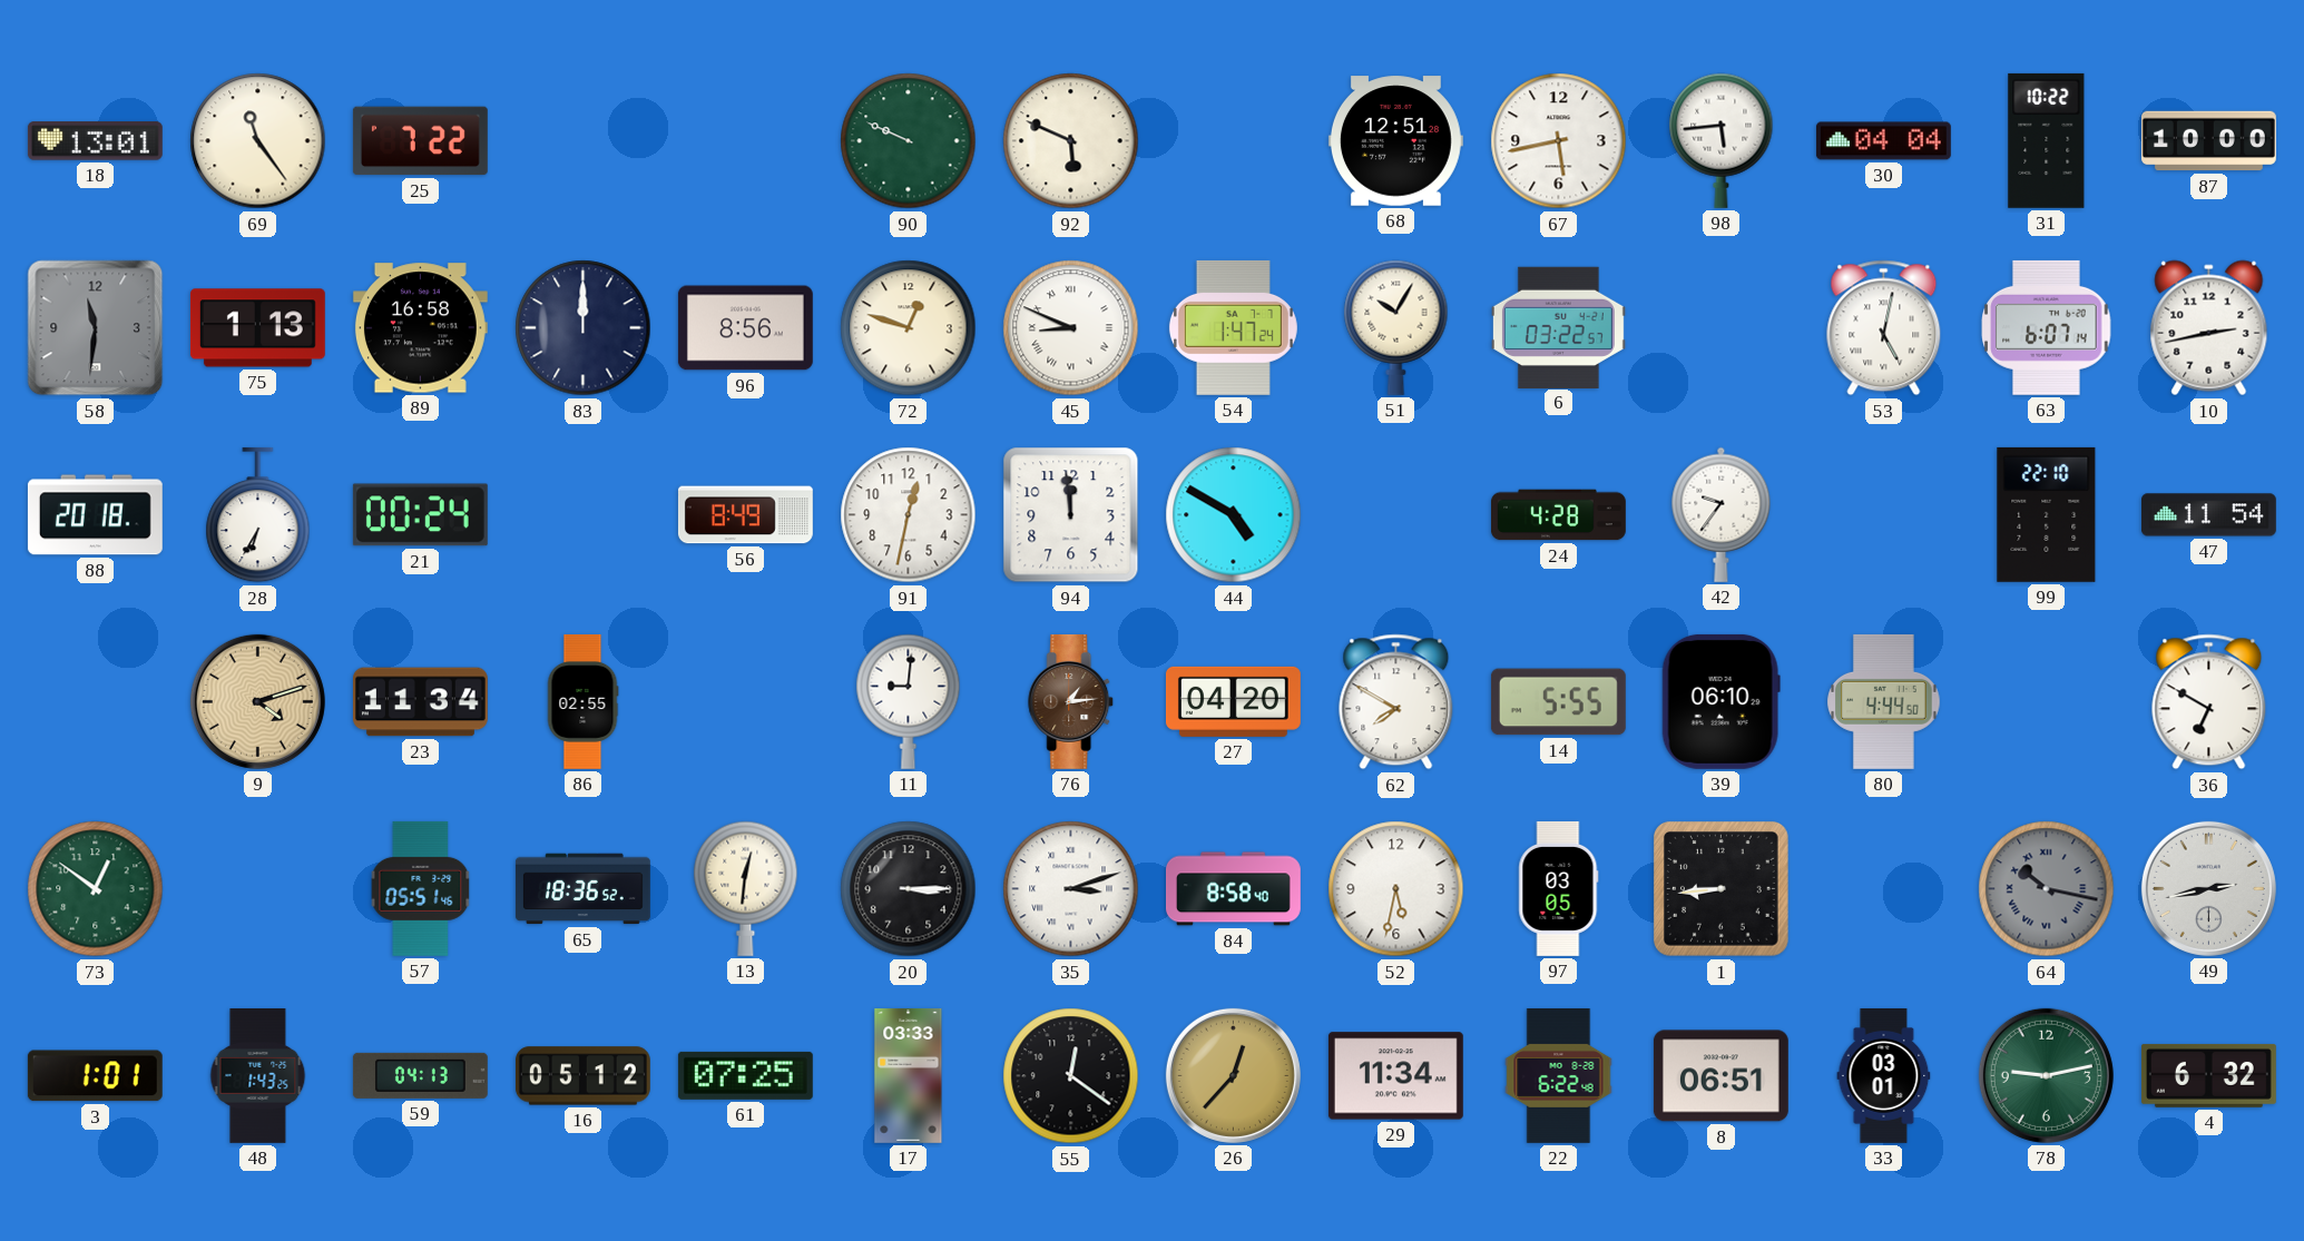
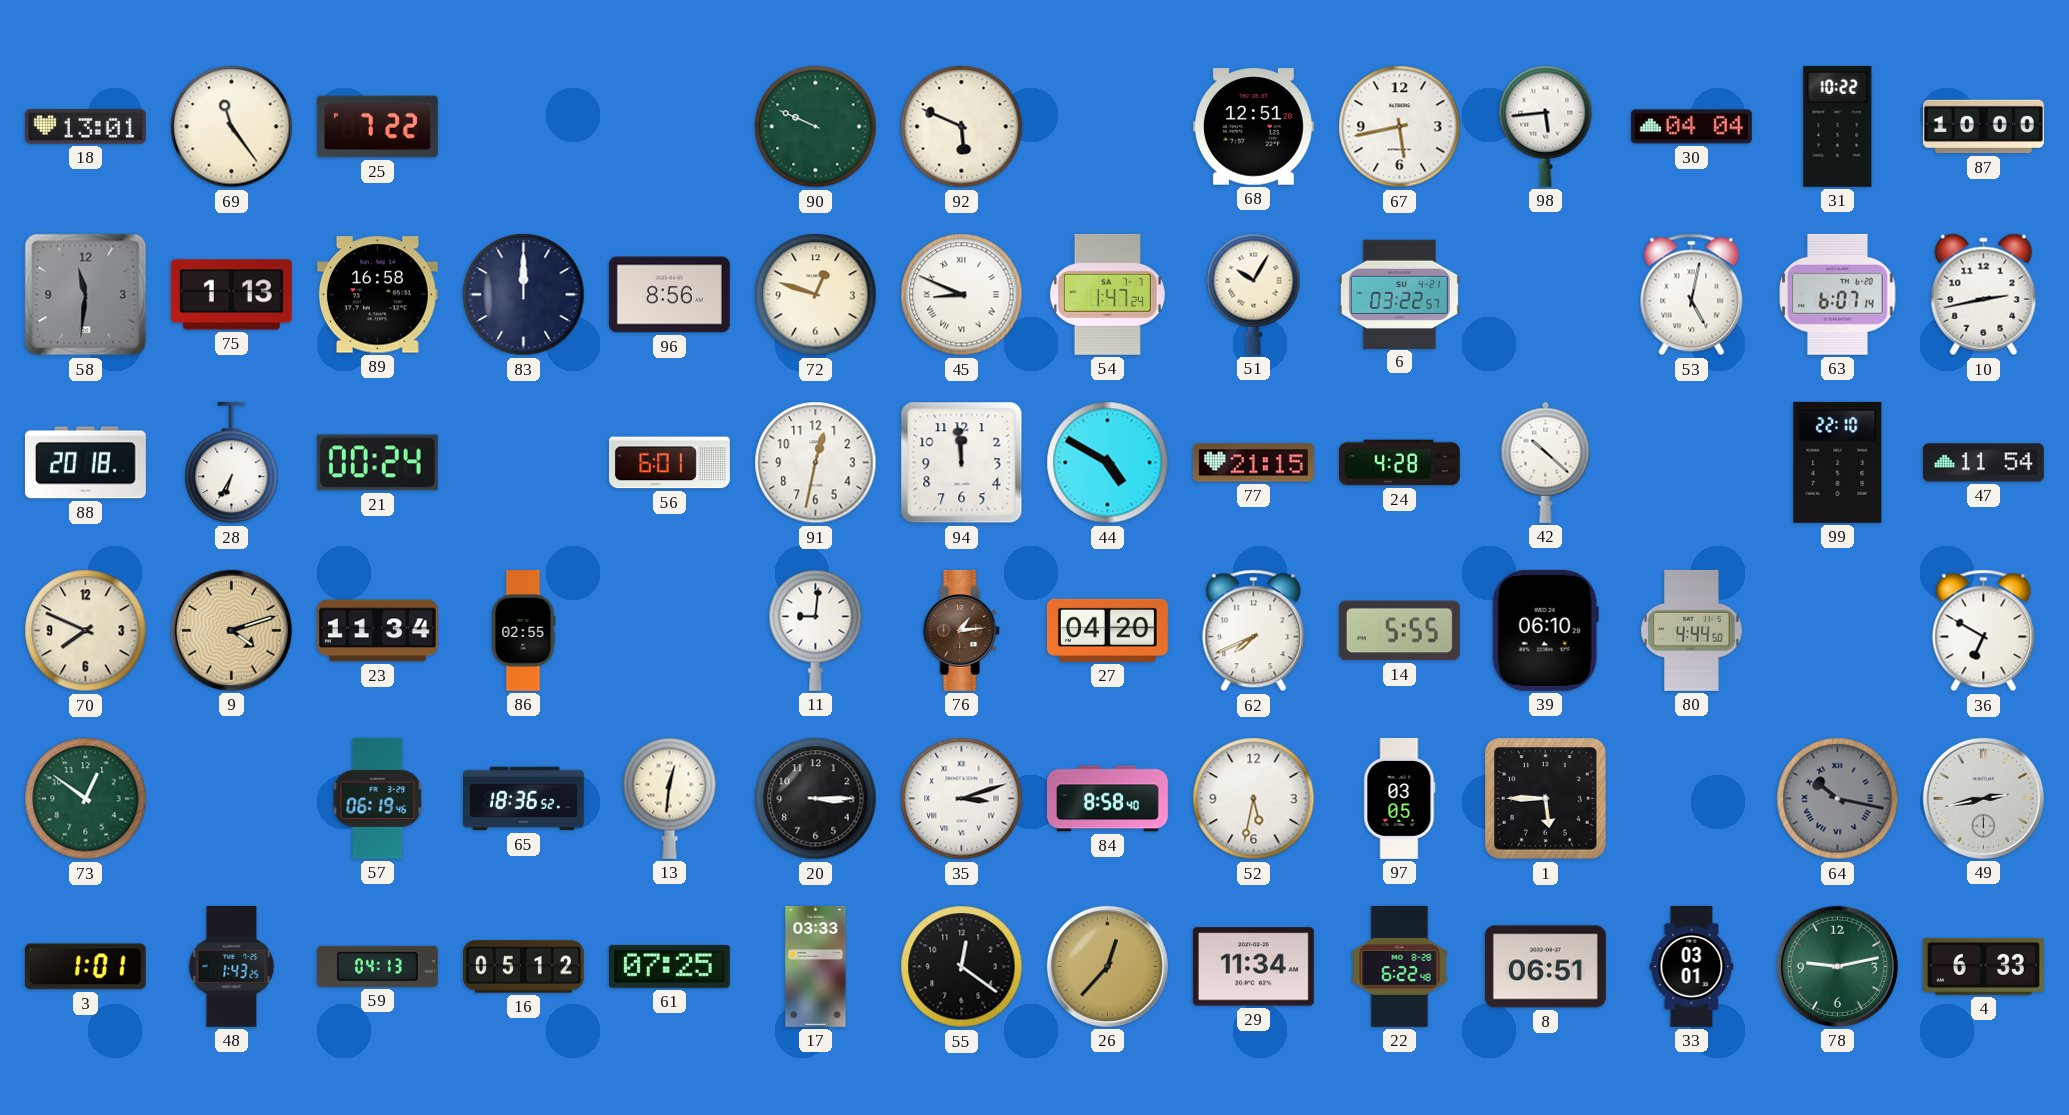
56: 8:49 -> 6:01 (669, 463)
77: none -> 21:15 (1253, 463)
42: 9:36 -> 10:22 (1546, 462)
70: none -> 7:49 (86, 631)
62: 7:50 -> 7:41 (1254, 631)
57: 05:51 -> 06:19 (378, 798)
1: 8:44 -> 5:45 (1546, 799)
4: 6:32 -> 6:33 (1983, 966)
